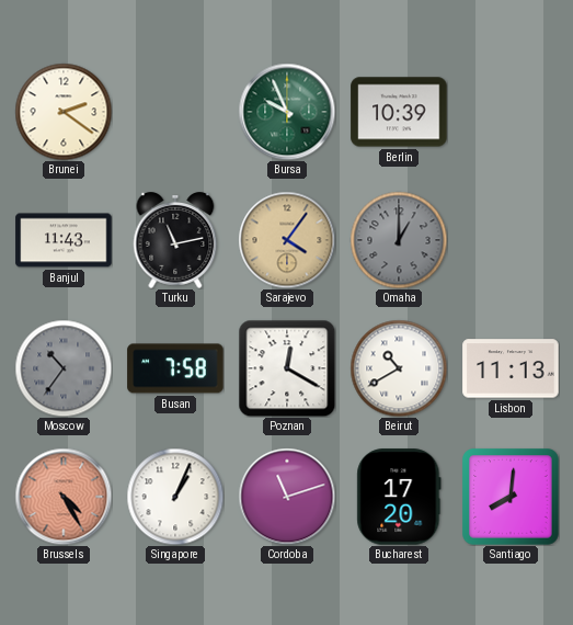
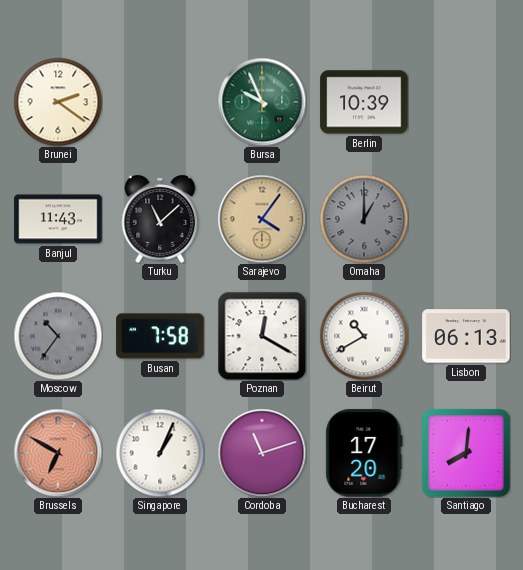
Turku: 11:13 -> 11:08 (160, 219)
Lisbon: 11:13 -> 06:13 (466, 336)
Brussels: 4:25 -> 6:50 (58, 453)
